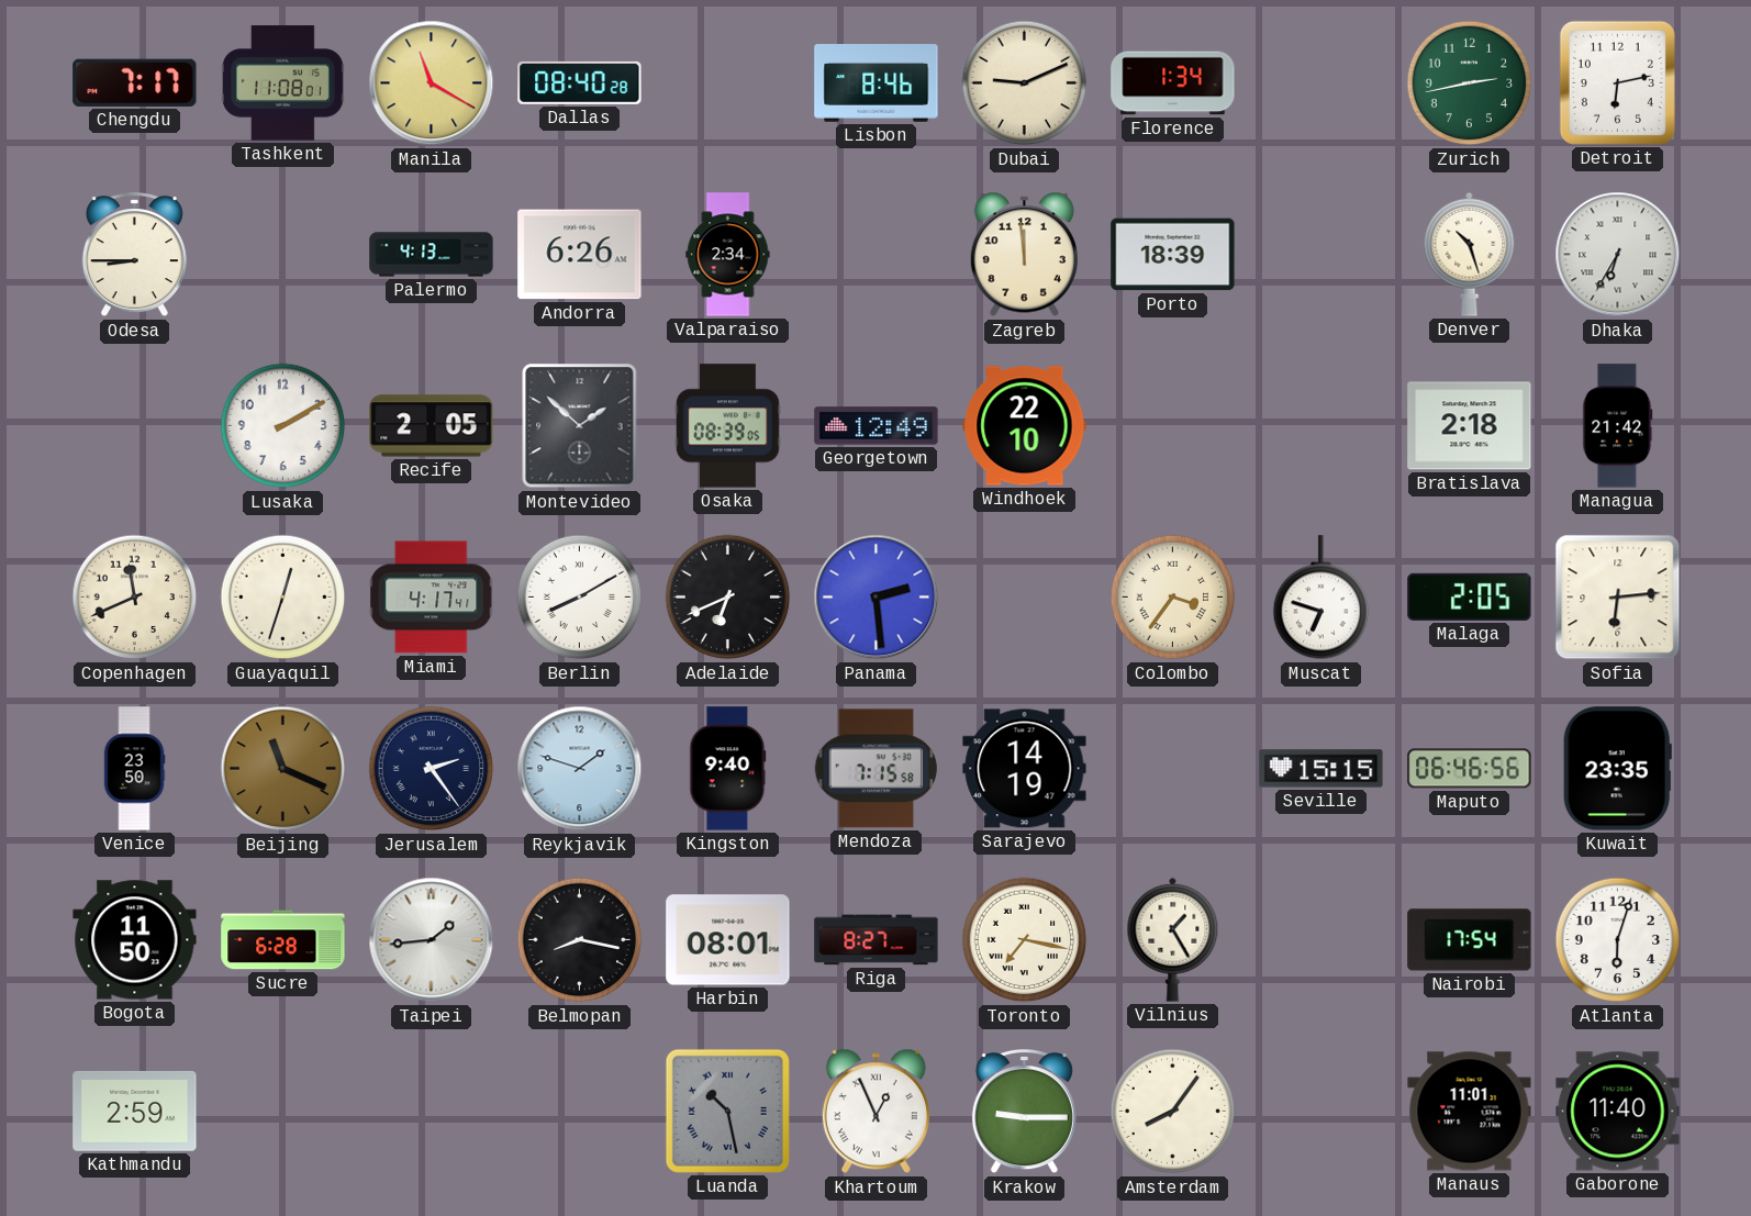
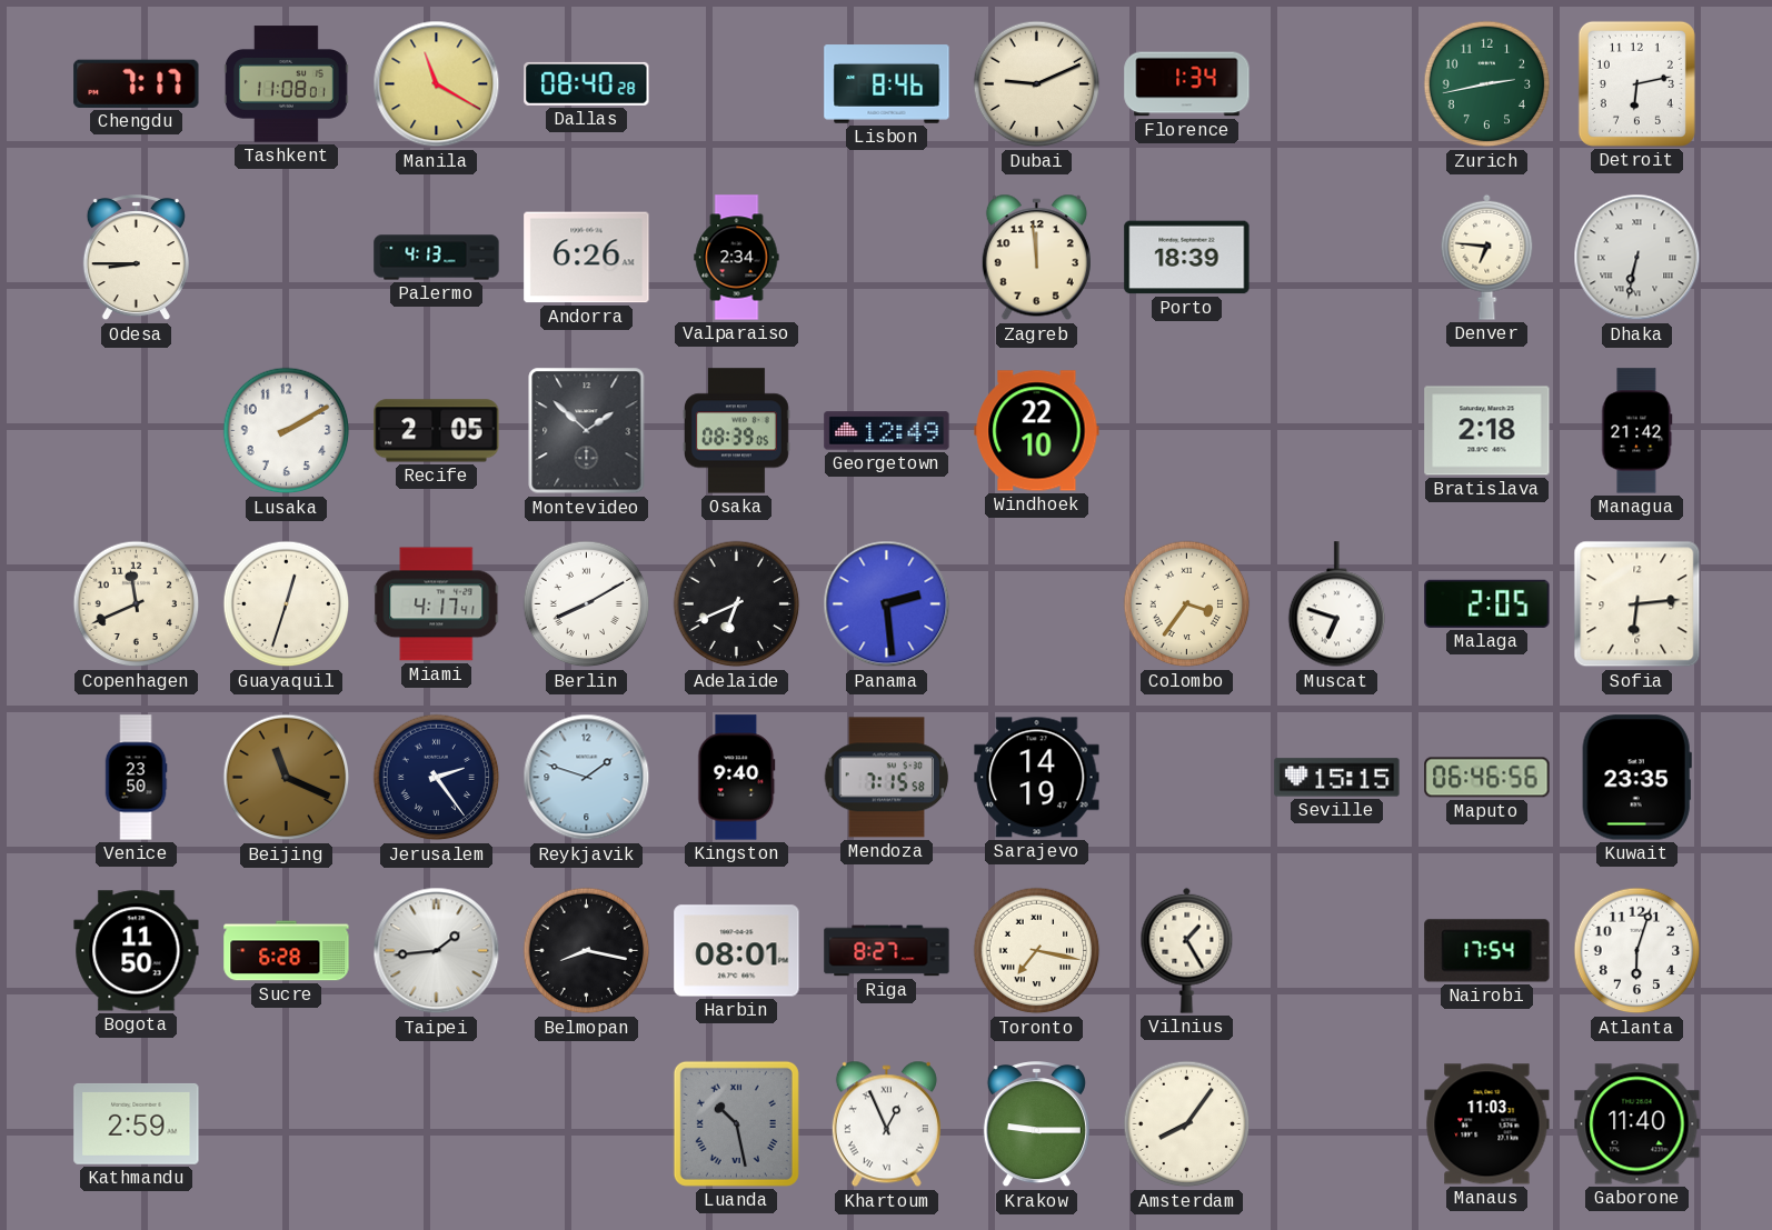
Denver: 10:27 -> 6:46 (1487, 257)
Dhaka: 6:35 -> 6:32 (1637, 258)
Manaus: 11:01 -> 11:03 (1487, 1124)
